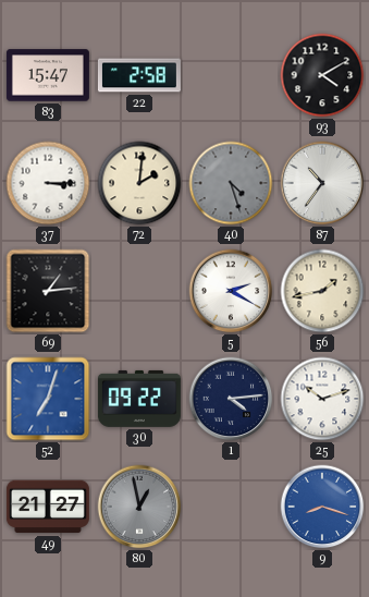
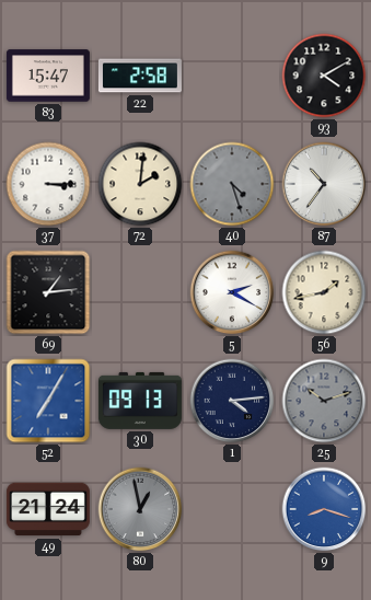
52: 7:03 -> 7:05 (48, 401)
30: 09:22 -> 09:13 (140, 401)
25 dial: white -> grey (324, 401)
49: 21:27 -> 21:24 (48, 509)
